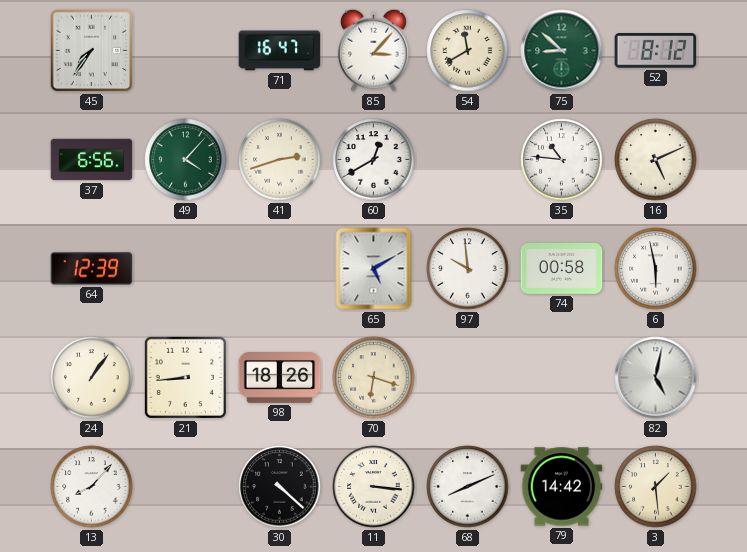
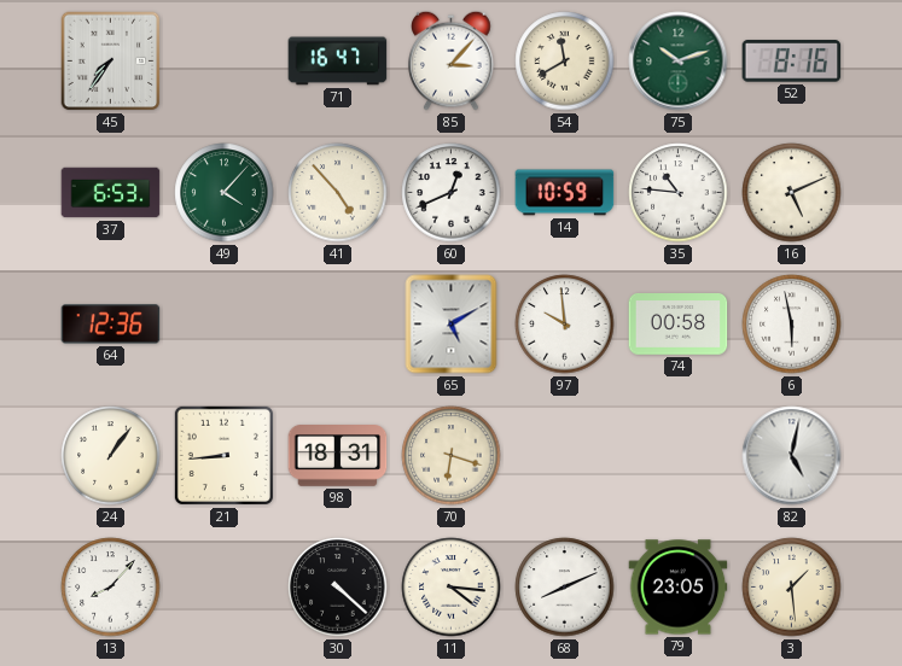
75: 8:52 -> 10:12 (679, 62)
52: 8:12 -> 8:16 (792, 62)
37: 6:56 -> 6:53 (111, 193)
41: 2:42 -> 4:53 (338, 193)
60: 12:40 -> 12:41 (452, 193)
14: none -> 10:59 (565, 193)
64: 12:39 -> 12:36 (111, 325)
98: 18:26 -> 18:31 (338, 456)
11: 3:16 -> 4:16 (452, 588)
79: 14:42 -> 23:05 (679, 588)
